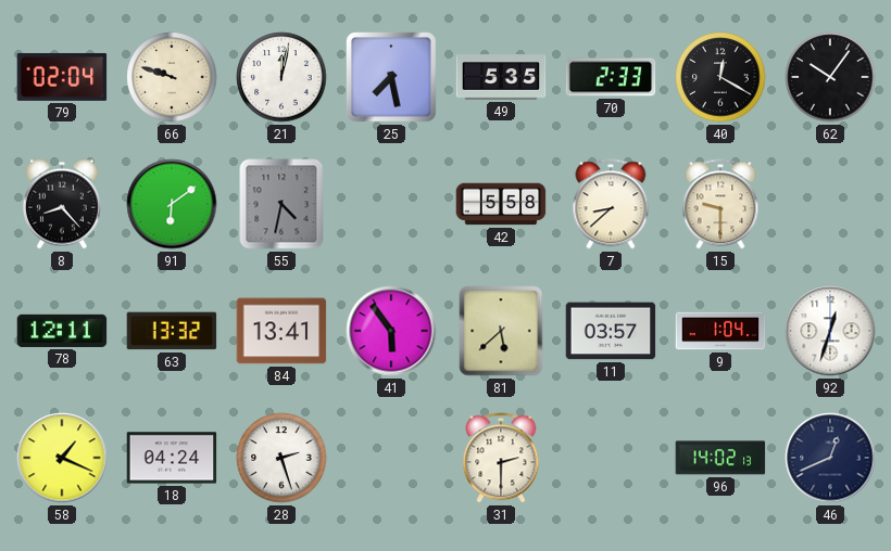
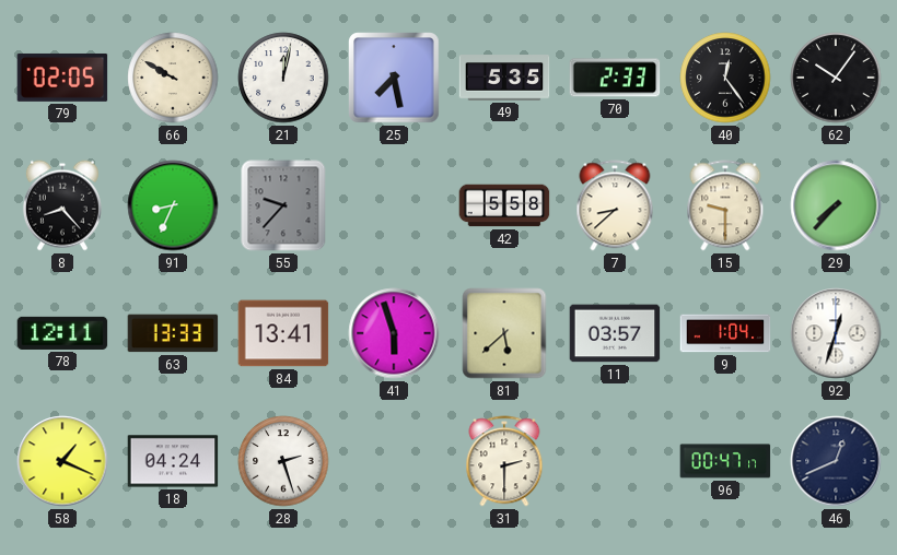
79: 02:04 -> 02:05 (62, 78)
66: 9:48 -> 9:50 (173, 78)
40: 12:20 -> 12:24 (725, 78)
91: 6:09 -> 8:34 (173, 205)
55: 4:32 -> 9:37 (283, 205)
29: none -> 7:37 (836, 205)
63: 13:32 -> 13:33 (173, 333)
41: 5:54 -> 5:57 (394, 333)
96: 14:02 -> 00:47 (725, 461)
